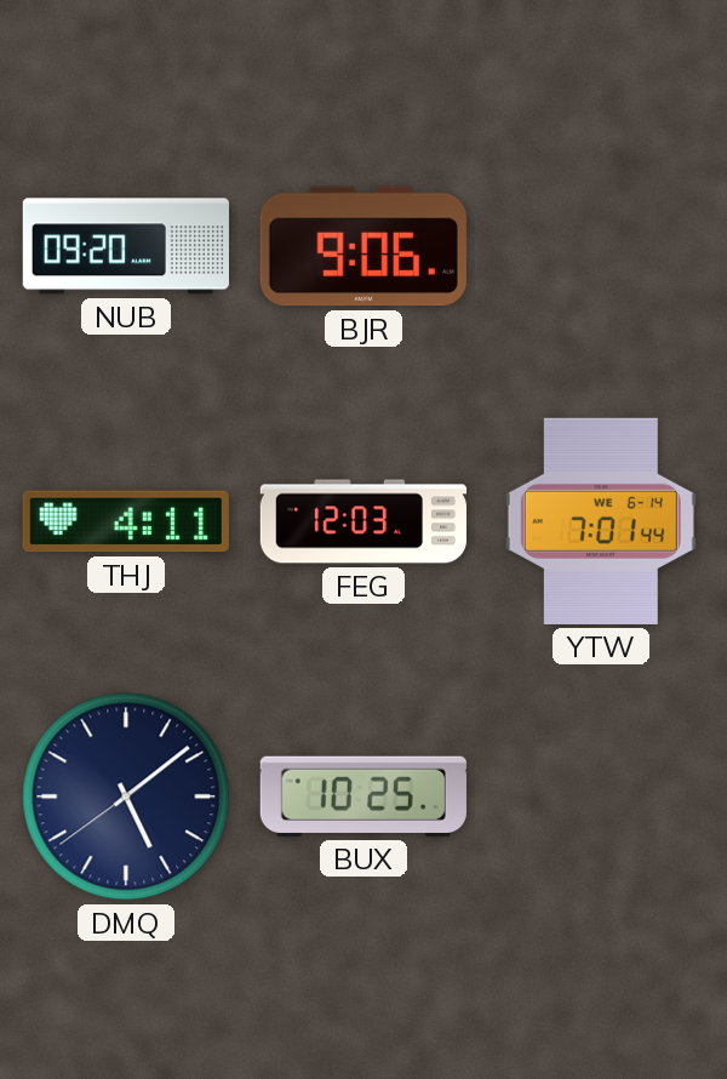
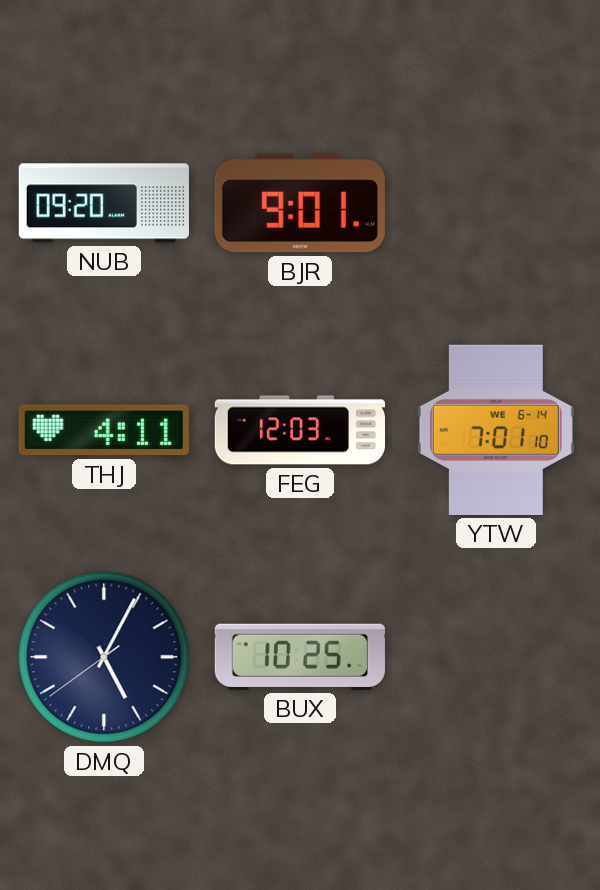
BJR: 9:06 -> 9:01 (300, 203)
YTW: 7:01:44 -> 7:01:10 (496, 430)
DMQ: 5:08 -> 5:04 (104, 657)
